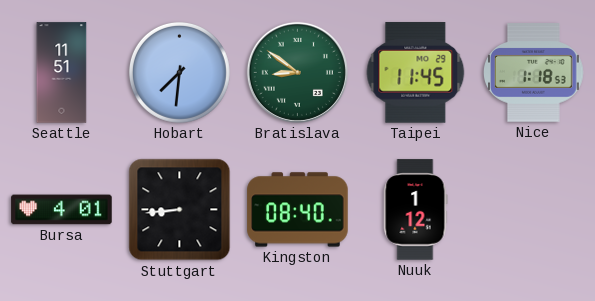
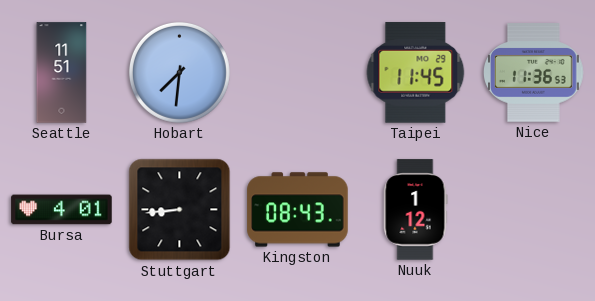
Bratislava: 8:51 -> none (297, 72)
Nice: 1:18 -> 11:36 (534, 73)
Kingston: 08:40 -> 08:43 (298, 210)
